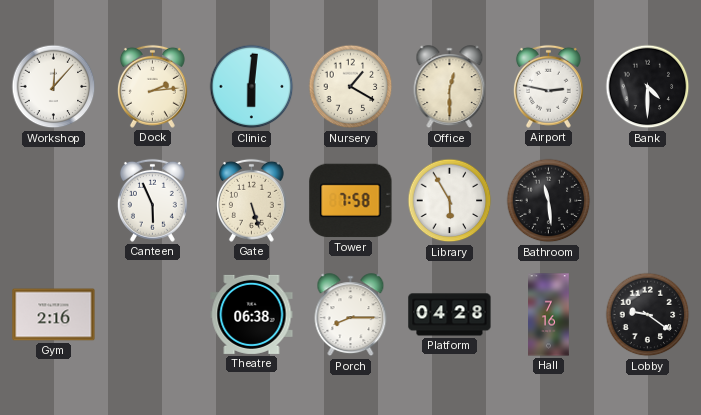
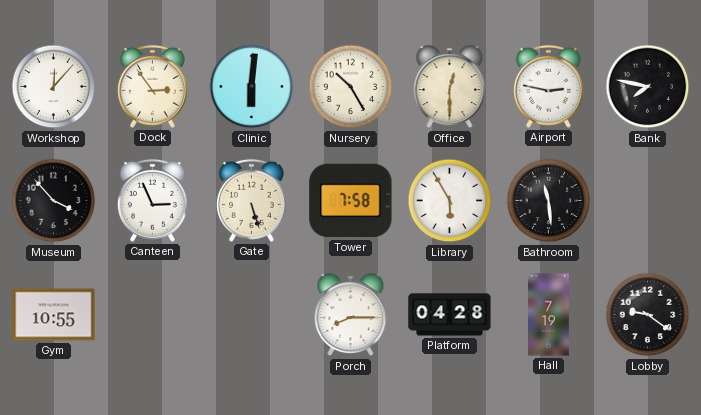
Dock: 2:14 -> 2:54 (152, 86)
Nursery: 1:20 -> 10:25 (351, 87)
Bank: 4:30 -> 7:47 (648, 87)
Museum: none -> 3:53 (54, 201)
Canteen: 5:56 -> 2:56 (152, 200)
Gym: 2:16 -> 10:55 (54, 315)
Theatre: 06:38 -> none (252, 314)
Hall: 7:16 -> 7:19 (549, 315)
